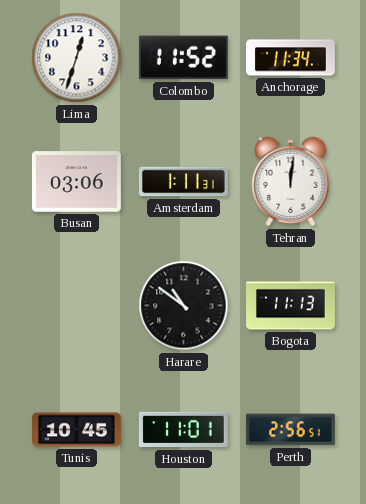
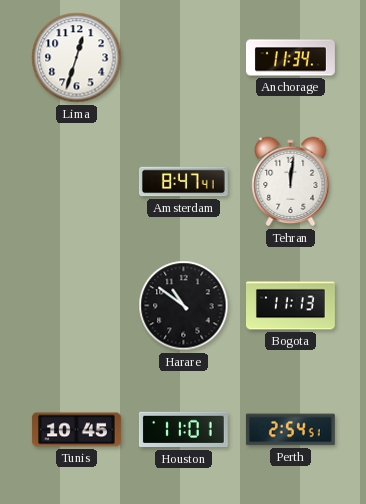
Colombo: 11:52 -> none (183, 58)
Busan: 03:06 -> none (76, 182)
Amsterdam: 1:11 -> 8:47 (183, 182)
Perth: 2:56 -> 2:54 (290, 430)
